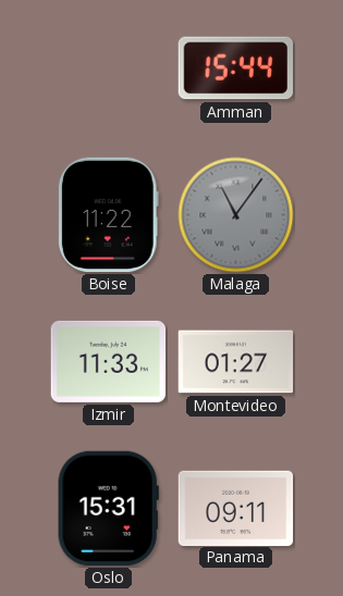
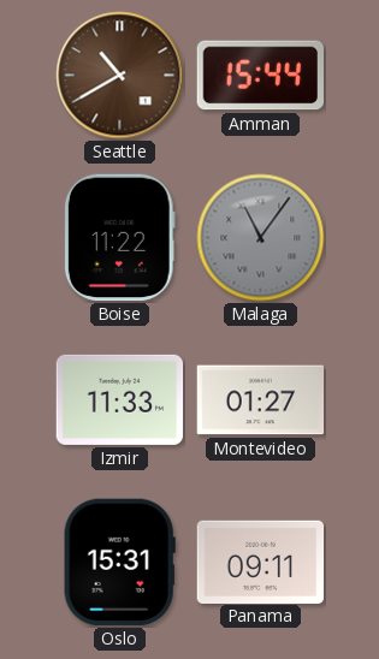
Seattle: none -> 10:40 (120, 76)
